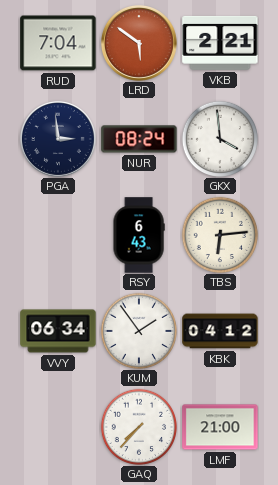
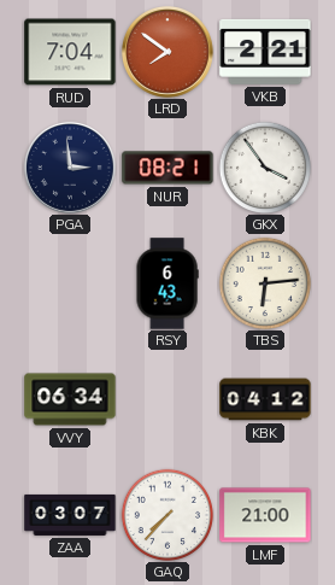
LRD: 5:51 -> 7:51 (167, 52)
NUR: 08:24 -> 08:21 (167, 168)
GKX: 3:59 -> 3:54 (264, 166)
KUM: 1:54 -> none (138, 330)
ZAA: none -> 03:07 (70, 515)
